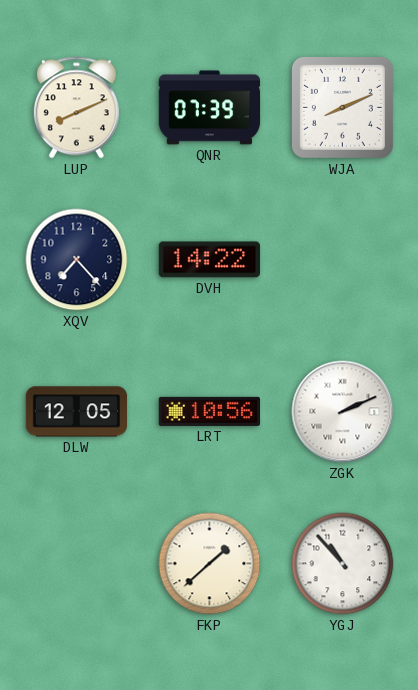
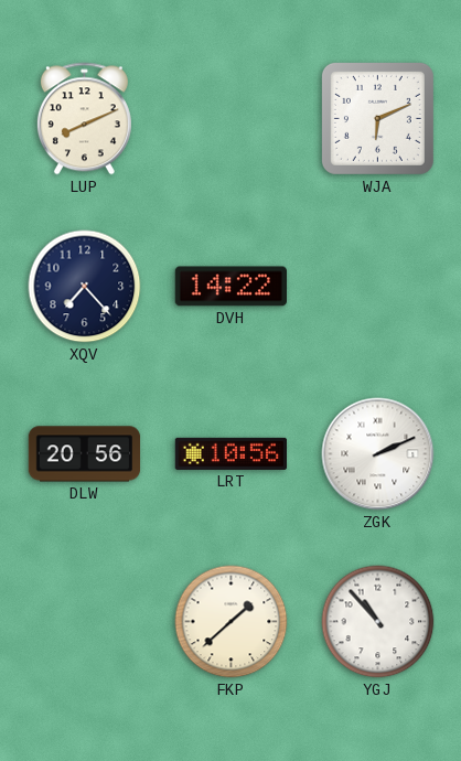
QNR: 07:39 -> none (210, 108)
WJA: 8:11 -> 6:11 (377, 118)
DLW: 12:05 -> 20:56 (85, 454)
